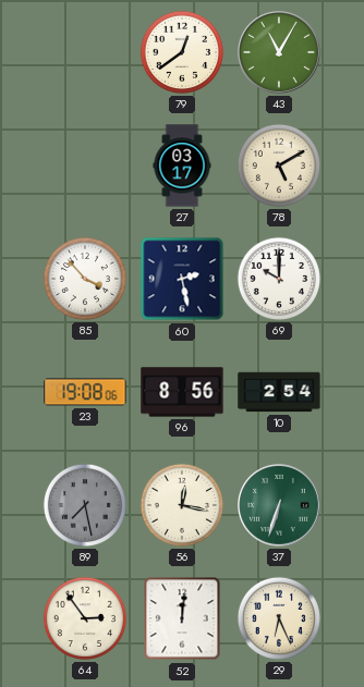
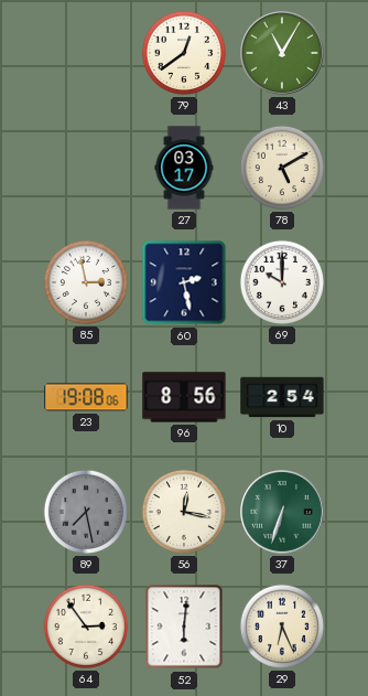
85: 3:53 -> 2:58 (86, 282)
52: 12:01 -> 6:01 (184, 627)
